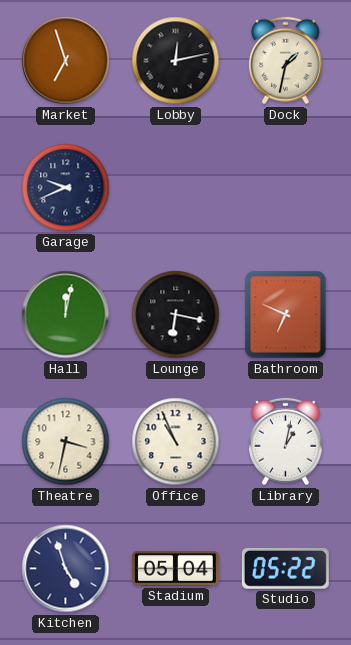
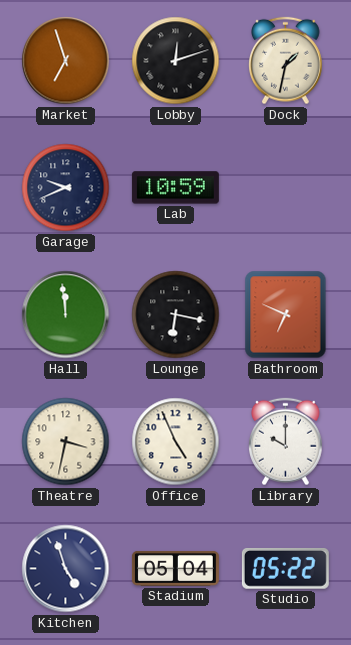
Lobby: 12:13 -> 12:12 (176, 61)
Lab: none -> 10:59 (175, 188)
Hall: 12:02 -> 11:59 (66, 315)
Office: 10:56 -> 4:56 (176, 442)
Library: 1:02 -> 10:00 (286, 442)
